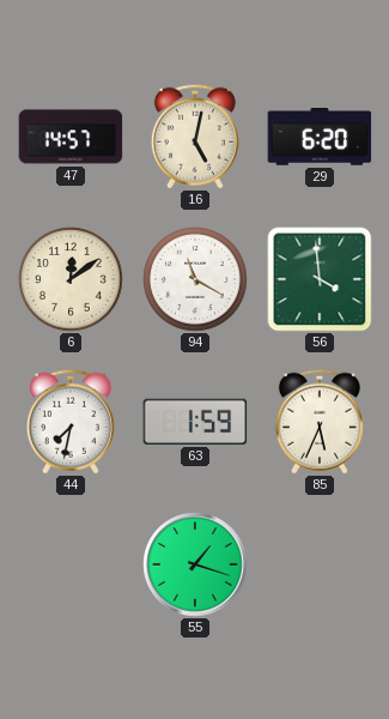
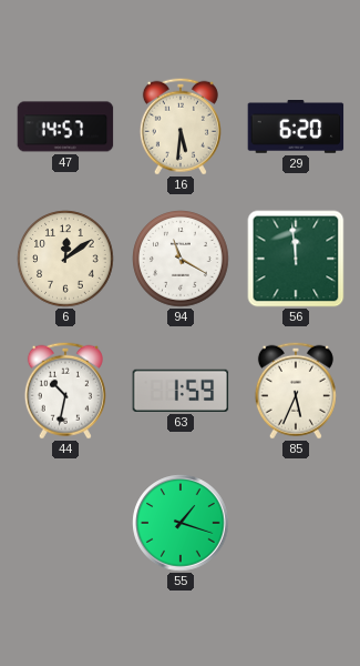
16: 5:02 -> 5:31 (181, 127)
56: 3:59 -> 11:59 (296, 259)
44: 7:32 -> 10:32 (65, 391)
